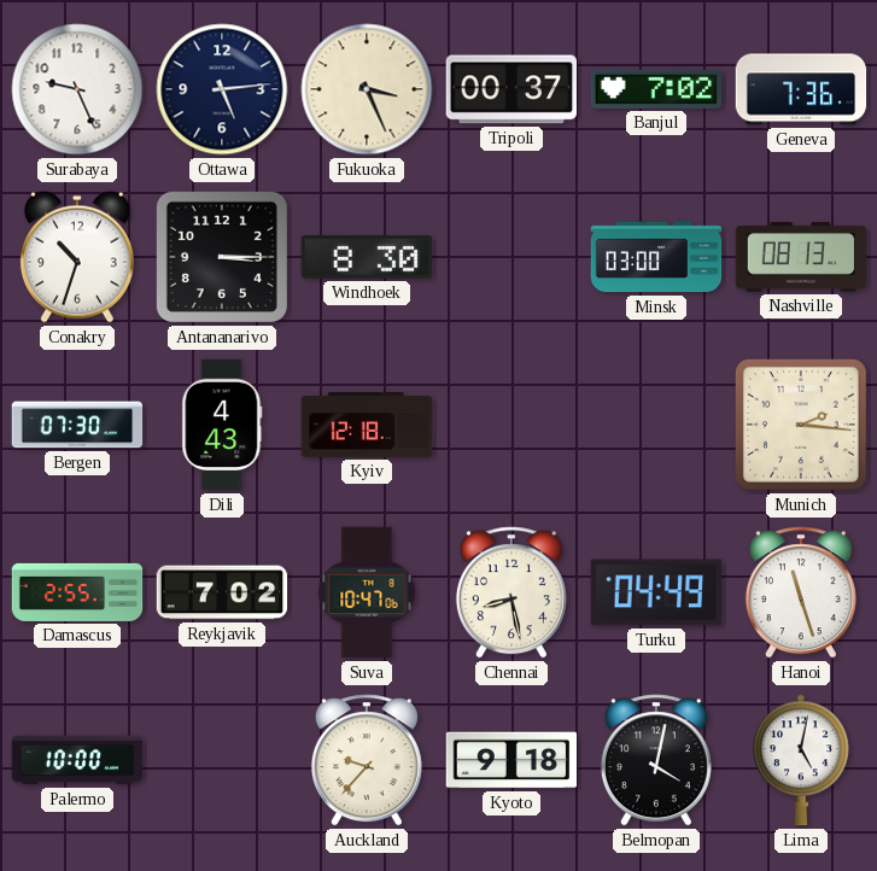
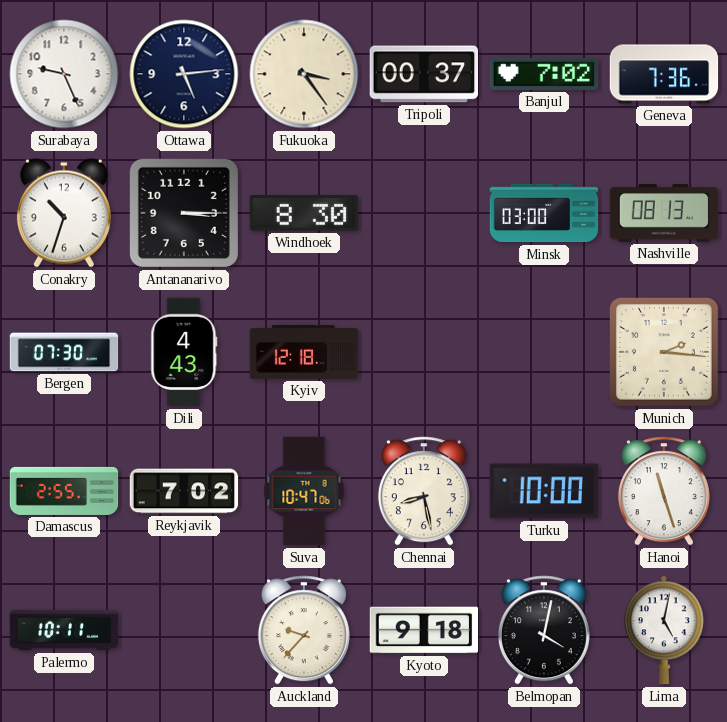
Fukuoka: 3:26 -> 3:24 (304, 74)
Turku: 04:49 -> 10:00 (544, 491)
Palermo: 10:00 -> 10:11 (64, 630)
